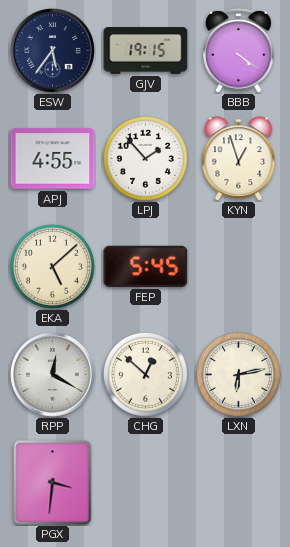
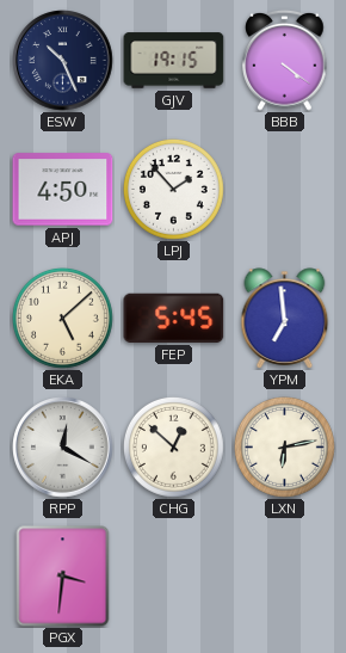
ESW: 5:36 -> 10:26 (63, 61)
APJ: 4:55 -> 4:50 (63, 190)
KYN: 12:57 -> none (239, 159)
YPM: none -> 6:59 (285, 319)
